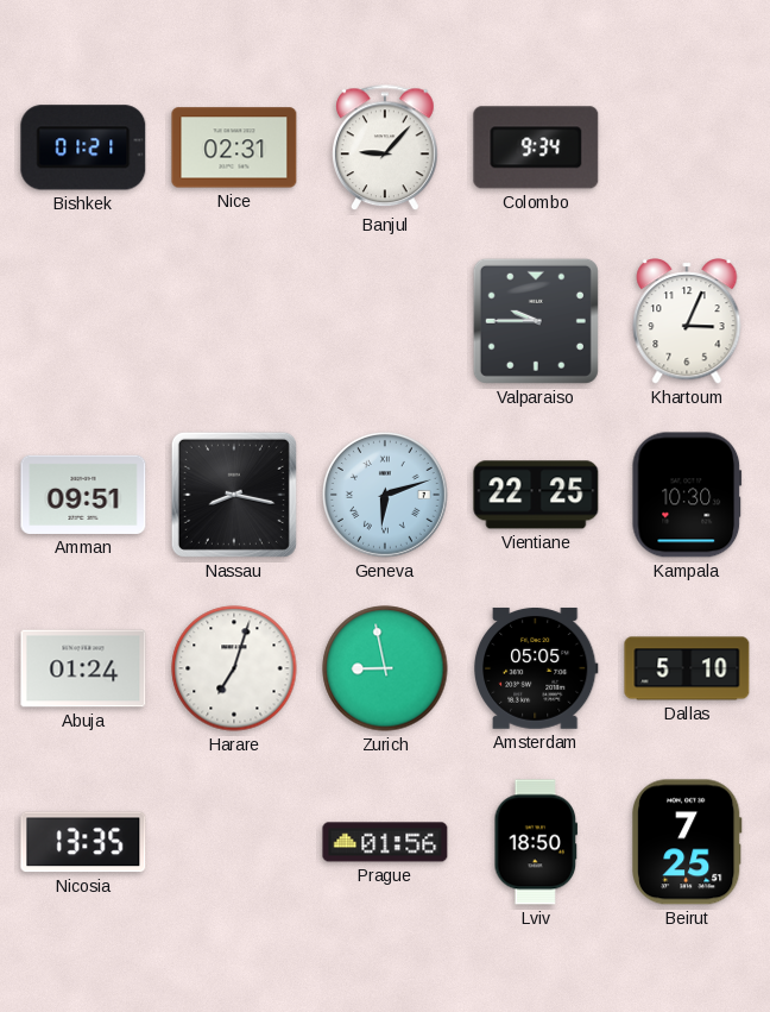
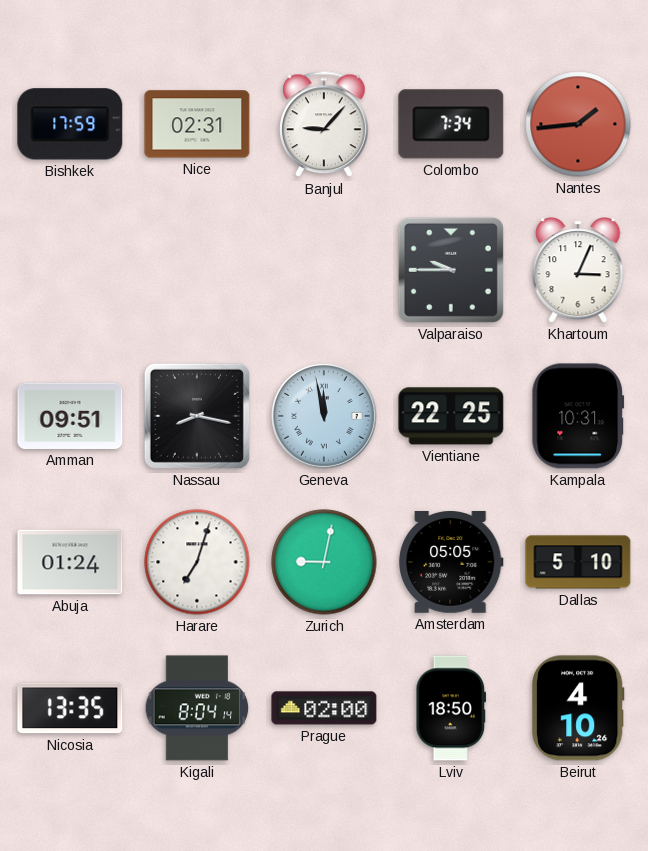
Bishkek: 01:21 -> 17:59 (70, 124)
Colombo: 9:34 -> 7:34 (451, 124)
Nantes: none -> 1:44 (578, 124)
Geneva: 6:12 -> 11:58 (325, 417)
Kampala: 10:30 -> 10:31 (578, 416)
Zurich: 8:58 -> 9:02 (324, 562)
Kigali: none -> 8:04 (197, 708)
Prague: 01:56 -> 02:00 (324, 708)
Beirut: 7:25 -> 4:10 (579, 708)
